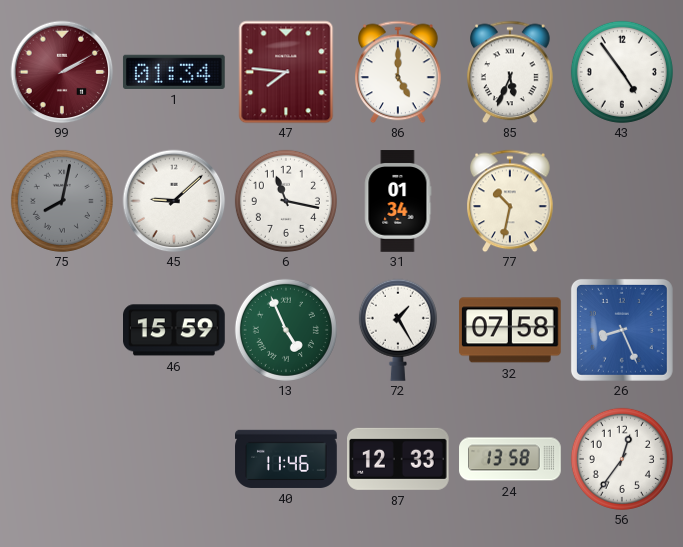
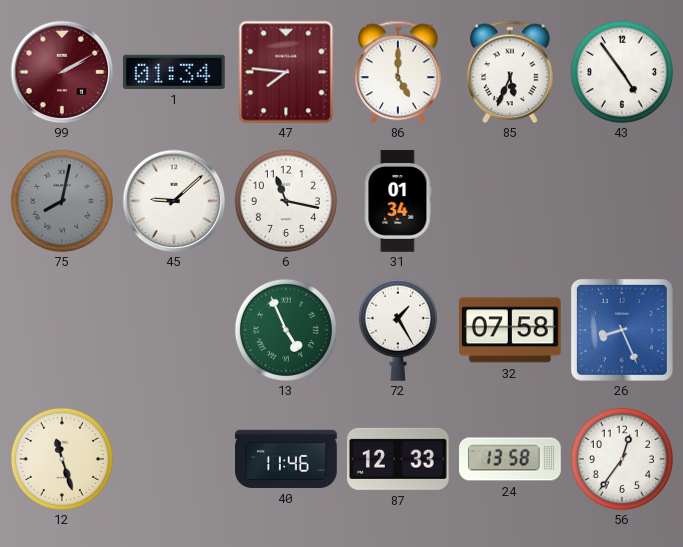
77: 10:32 -> none (511, 201)
46: 15:59 -> none (175, 330)
12: none -> 11:27 (62, 459)
